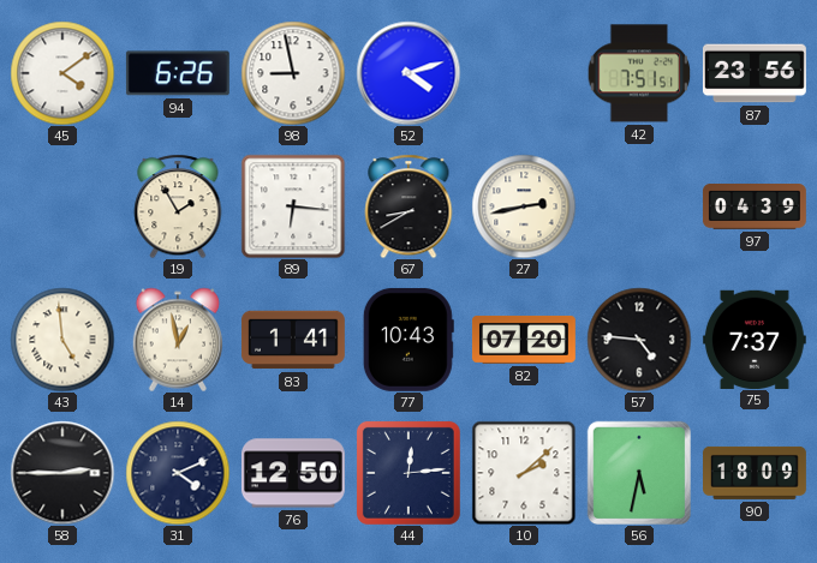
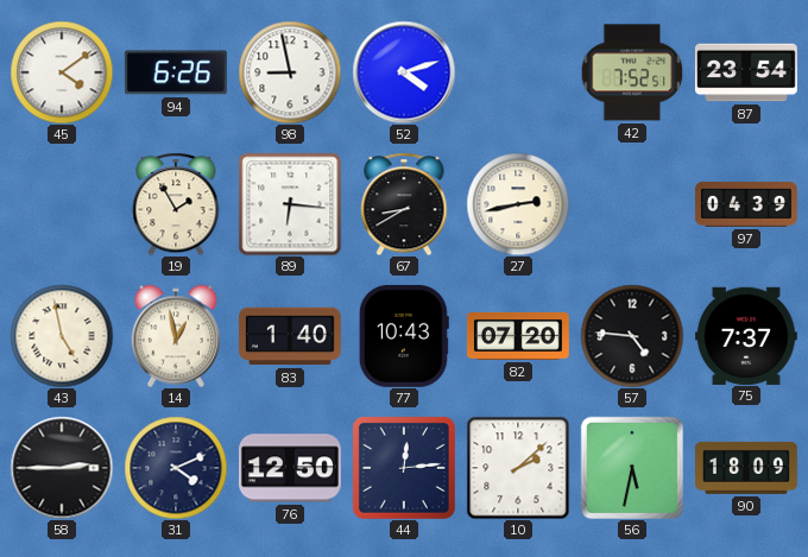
42: 7:51 -> 7:52 (632, 72)
87: 23:56 -> 23:54 (746, 72)
43: 4:59 -> 4:58 (62, 336)
83: 1:41 -> 1:40 (290, 336)
